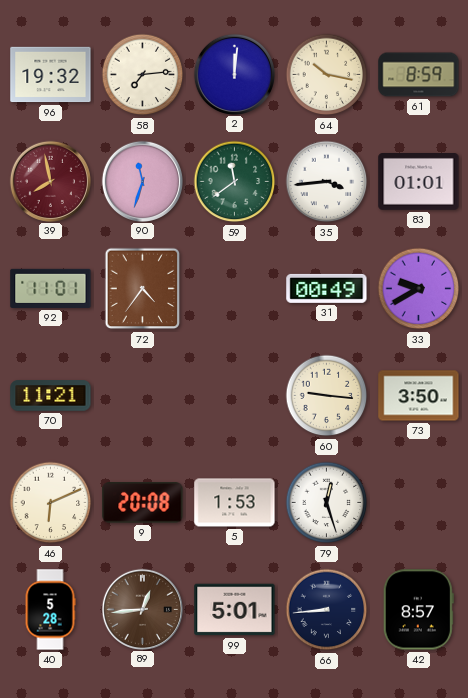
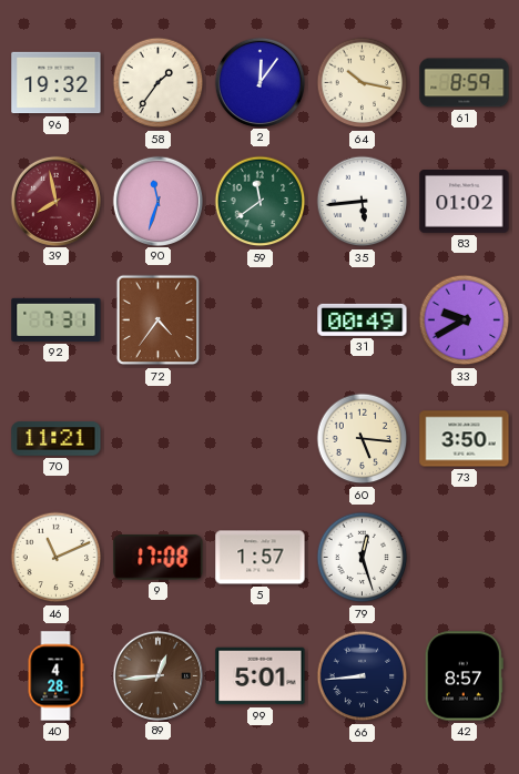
58: 7:14 -> 1:36 (159, 83)
2: 12:01 -> 12:06 (259, 82)
35: 3:44 -> 5:44 (363, 202)
83: 01:01 -> 01:02 (465, 202)
92: 11:01 -> 7:31 (57, 319)
60: 9:16 -> 5:16 (363, 439)
46: 6:11 -> 11:11 (57, 558)
9: 20:08 -> 17:08 (159, 558)
5: 1:53 -> 1:57 (261, 558)
40: 5:28 -> 4:28 (55, 676)
